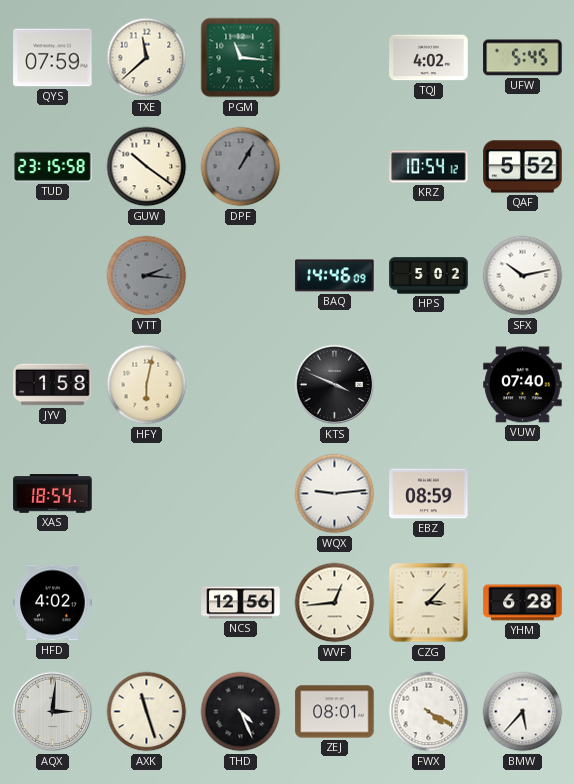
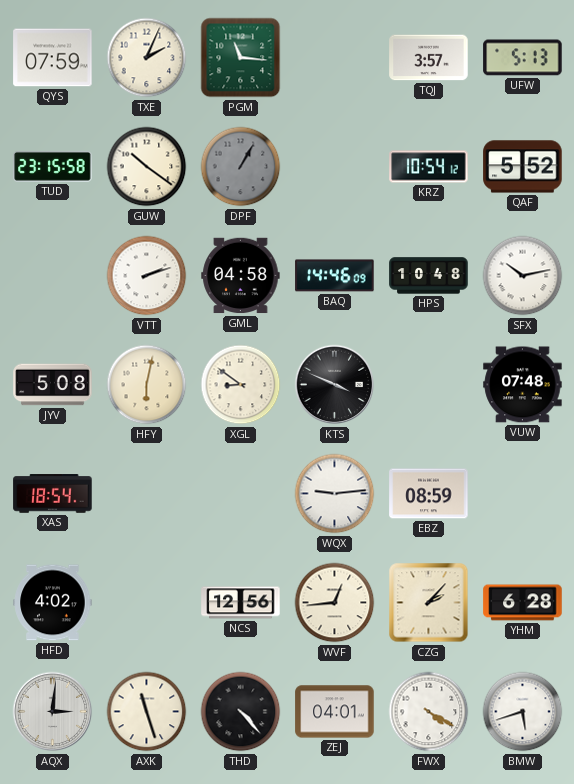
TXE: 11:38 -> 2:04 (147, 58)
TQJ: 4:02 -> 3:57 (429, 58)
UFW: 5:45 -> 5:13 (523, 58)
VTT: 2:16 -> 2:12 (147, 276)
VTT dial: grey -> white (147, 276)
GML: none -> 04:58 (241, 276)
HPS: 5:02 -> 10:48 (429, 276)
JYV: 1:58 -> 5:08 (53, 385)
XGL: none -> 8:51 (241, 385)
VUW: 07:40 -> 07:48 (523, 385)
CZG: 3:07 -> 2:07 (429, 603)
THD: 4:26 -> 4:23 (241, 712)
ZEJ: 08:01 -> 04:01 (335, 712)
BMW: 5:37 -> 5:42 (523, 712)
